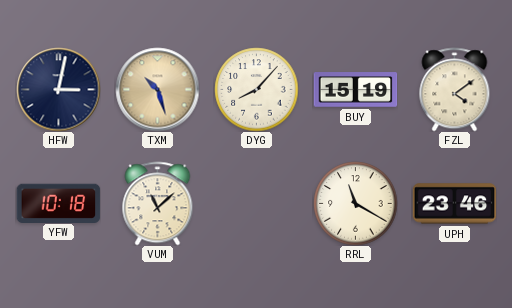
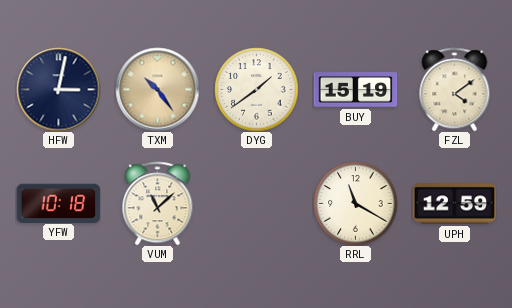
TXM: 10:27 -> 10:24 (157, 89)
DYG: 8:07 -> 1:39 (256, 89)
UPH: 23:46 -> 12:59 (454, 204)
